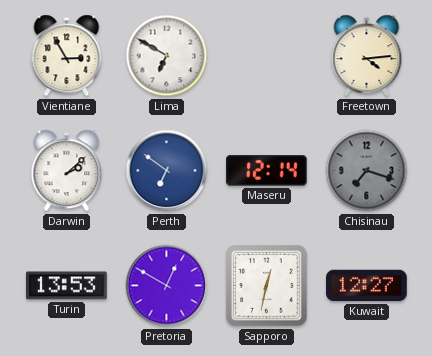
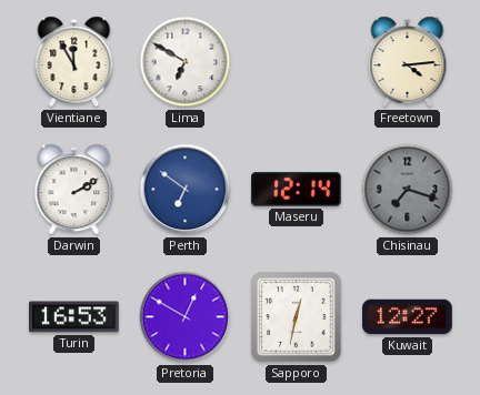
Vientiane: 2:55 -> 11:55 (74, 62)
Darwin: 2:08 -> 2:10 (74, 190)
Turin: 13:53 -> 16:53 (74, 317)
